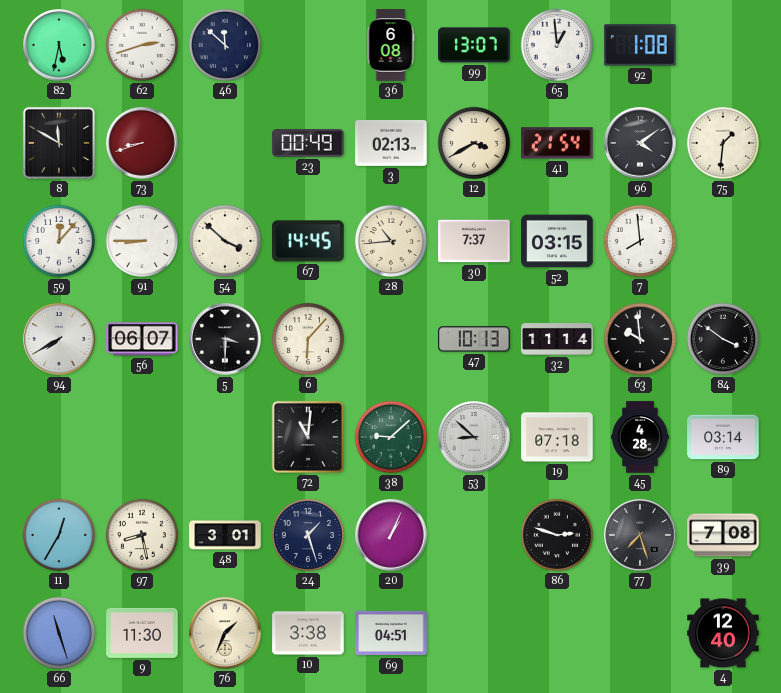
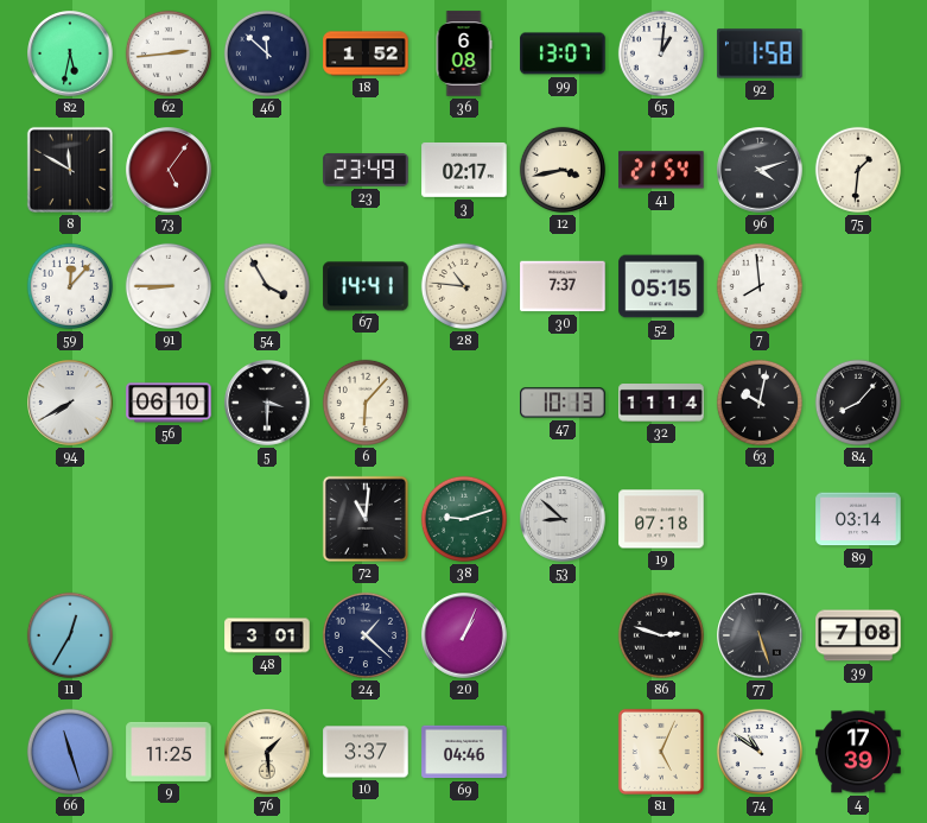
62: 2:42 -> 2:44 (169, 53)
18: none -> 1:52 (366, 53)
65: 12:59 -> 1:01 (661, 53)
92: 1:08 -> 1:58 (760, 53)
73: 8:42 -> 5:06 (169, 170)
23: 00:49 -> 23:49 (366, 170)
3: 02:13 -> 02:17 (464, 170)
12: 3:40 -> 3:43 (563, 170)
96: 4:09 -> 4:12 (760, 170)
54: 3:52 -> 3:55 (267, 286)
67: 14:45 -> 14:41 (366, 286)
28: 10:44 -> 10:46 (464, 286)
52: 03:15 -> 05:15 (661, 286)
56: 06:07 -> 06:10 (169, 403)
63: 9:59 -> 10:02 (760, 403)
84: 3:51 -> 8:07 (858, 403)
38: 9:08 -> 9:12 (464, 519)
45: 4:28 -> none (640, 437)
97: 8:28 -> none (142, 535)
24: 1:27 -> 1:22 (366, 635)
77: 7:27 -> 5:27 (760, 635)
9: 11:30 -> 11:25 (169, 752)
76: 1:34 -> 1:29 (267, 752)
10: 3:38 -> 3:37 (366, 752)
69: 04:51 -> 04:46 (464, 752)
81: none -> 5:04 (661, 752)
74: none -> 10:51 (760, 752)
4: 12:40 -> 17:39 (858, 752)
